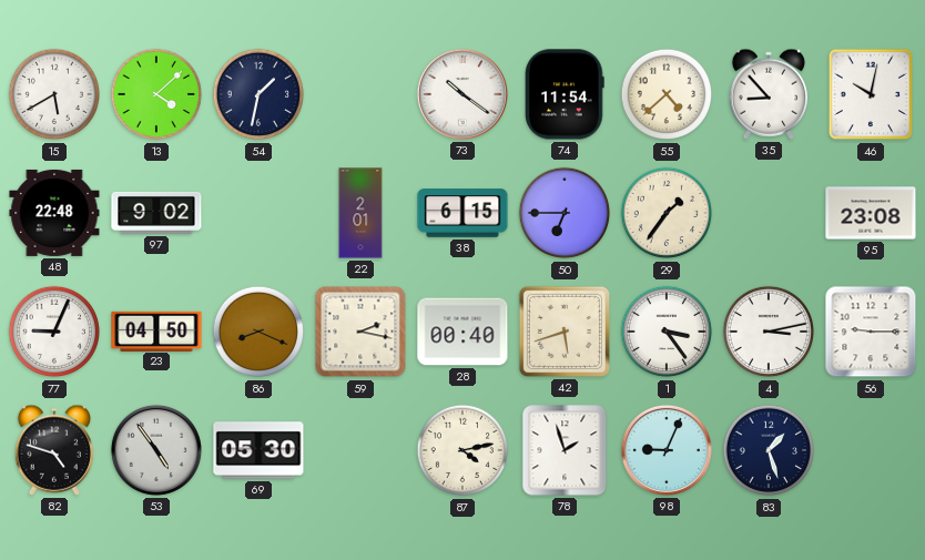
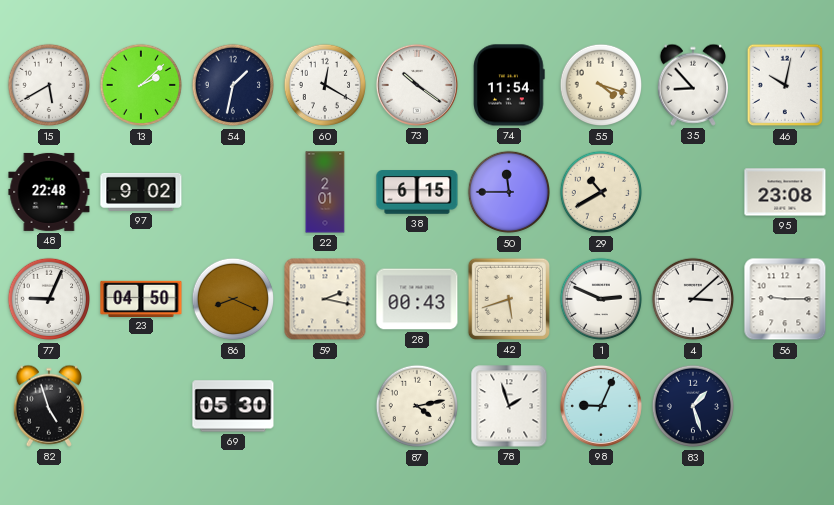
13: 4:08 -> 2:08 (141, 85)
60: none -> 12:20 (325, 85)
55: 4:38 -> 4:18 (601, 85)
50: 6:45 -> 11:45 (509, 192)
29: 1:36 -> 10:40 (601, 192)
28: 00:40 -> 00:43 (417, 299)
1: 3:24 -> 2:49 (601, 299)
4: 3:13 -> 3:08 (693, 299)
82: 4:48 -> 4:57 (48, 406)
53: 4:54 -> none (156, 450)
